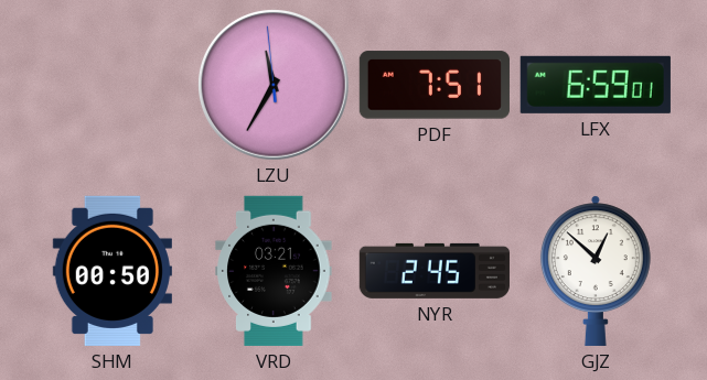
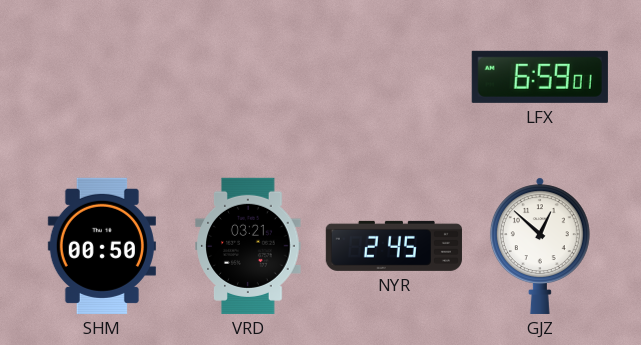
LZU: 11:34 -> none (275, 86)
PDF: 7:51 -> none (435, 85)
